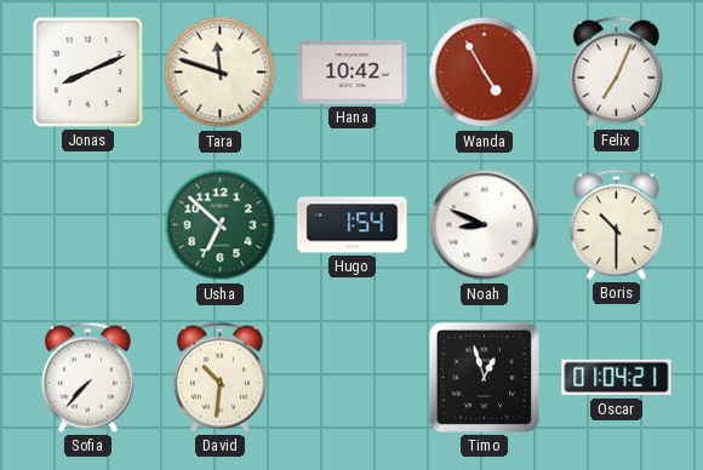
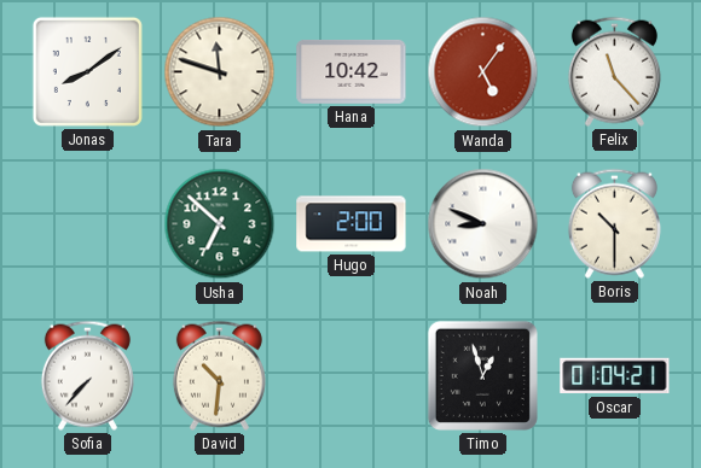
Jonas: 8:11 -> 8:09 (87, 71)
Wanda: 4:55 -> 5:06 (483, 72)
Felix: 7:04 -> 11:23 (614, 71)
Hugo: 1:54 -> 2:00 (352, 224)
